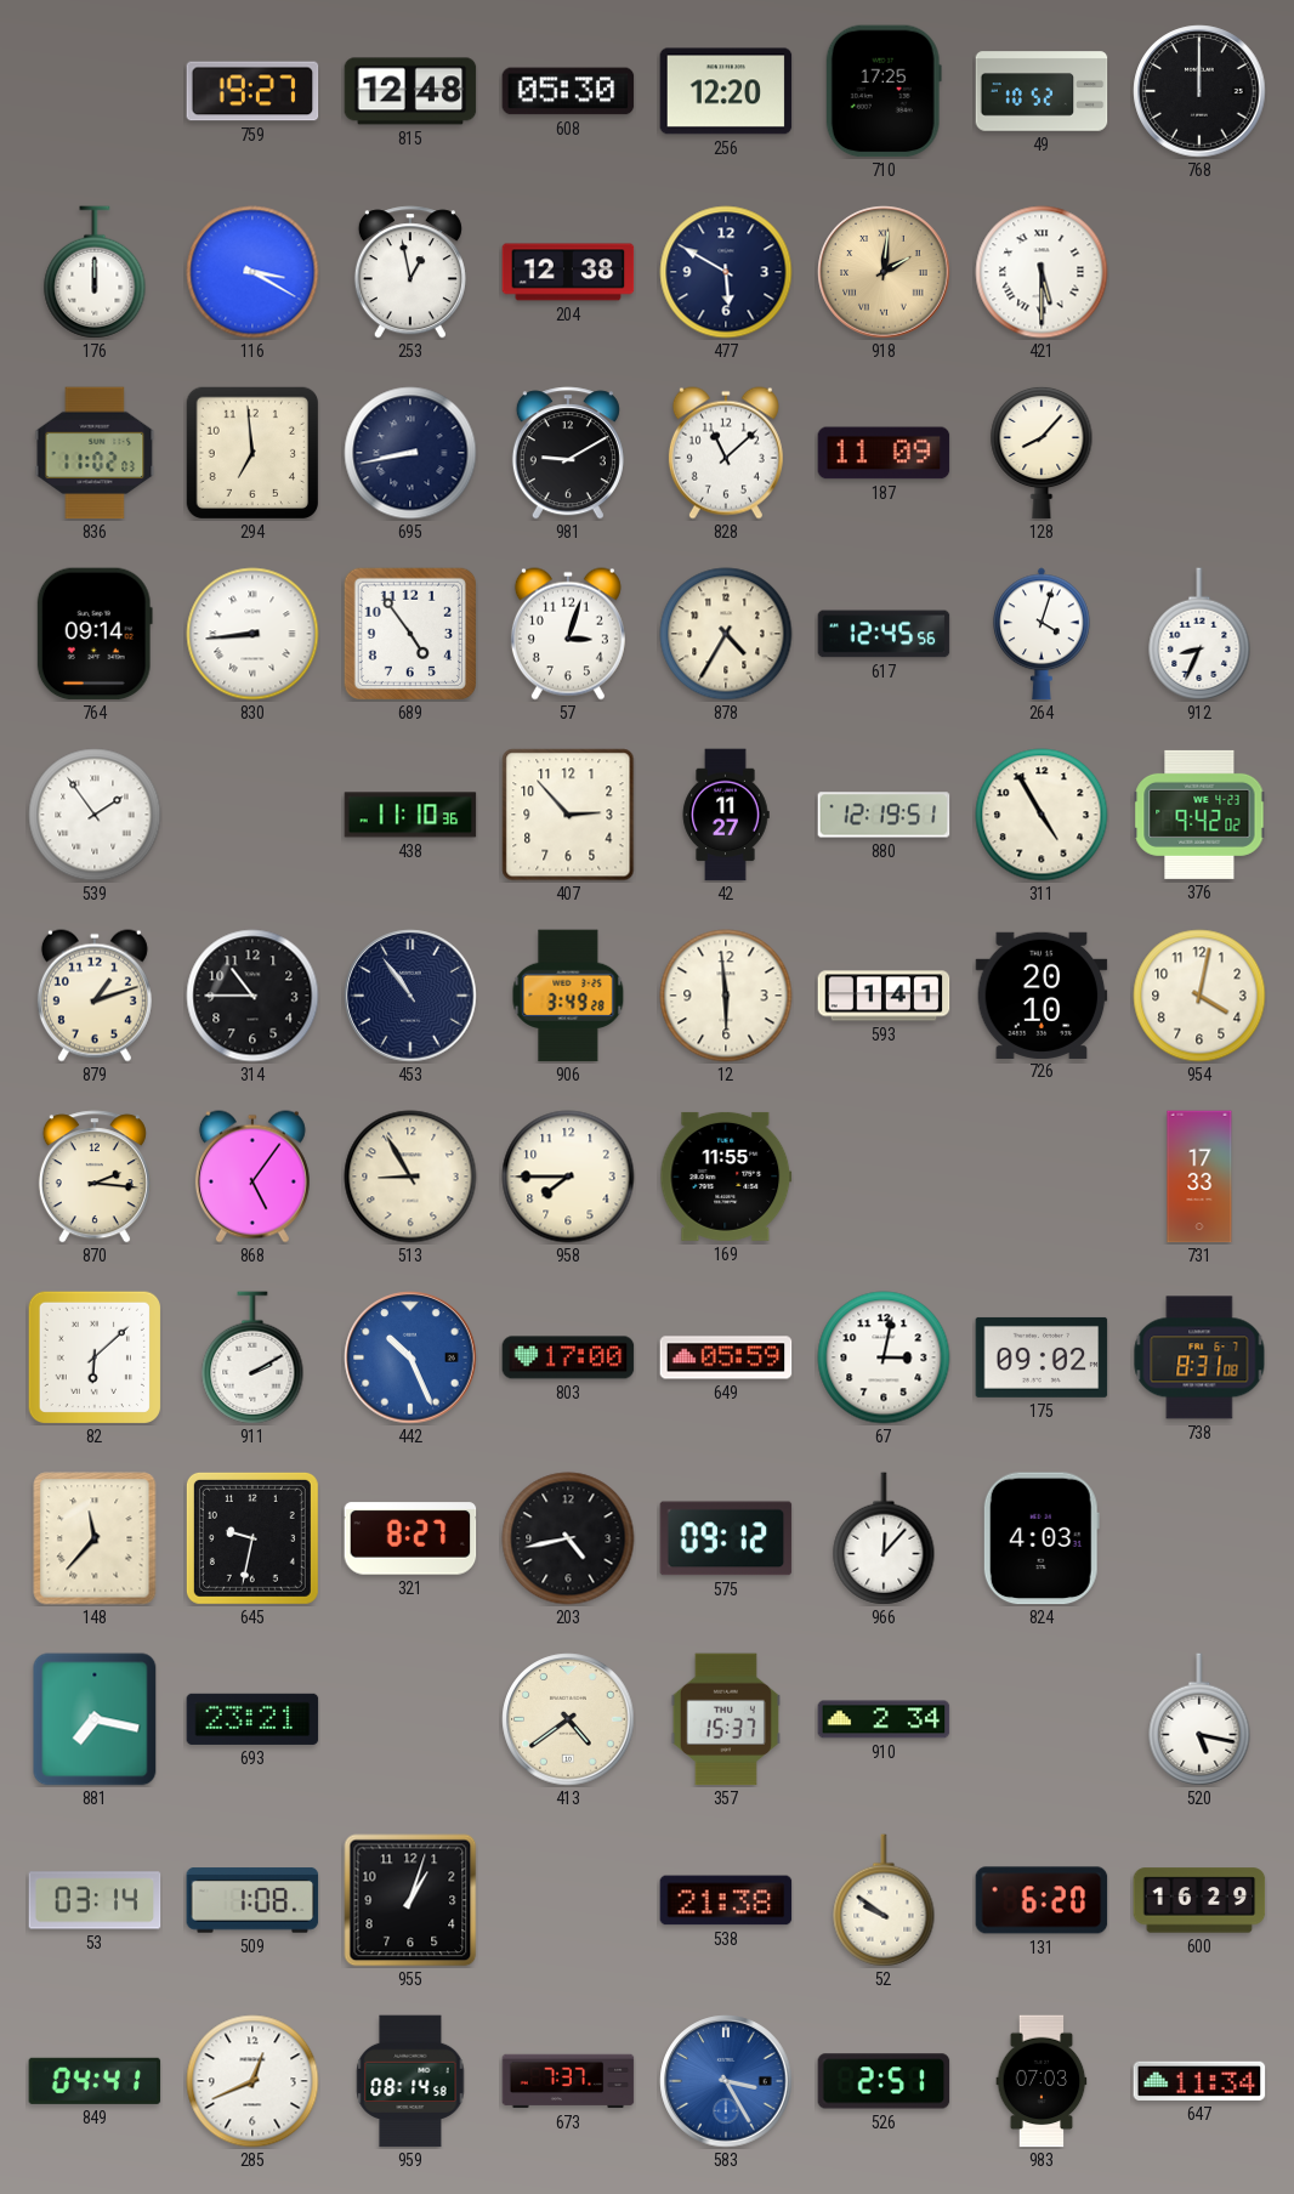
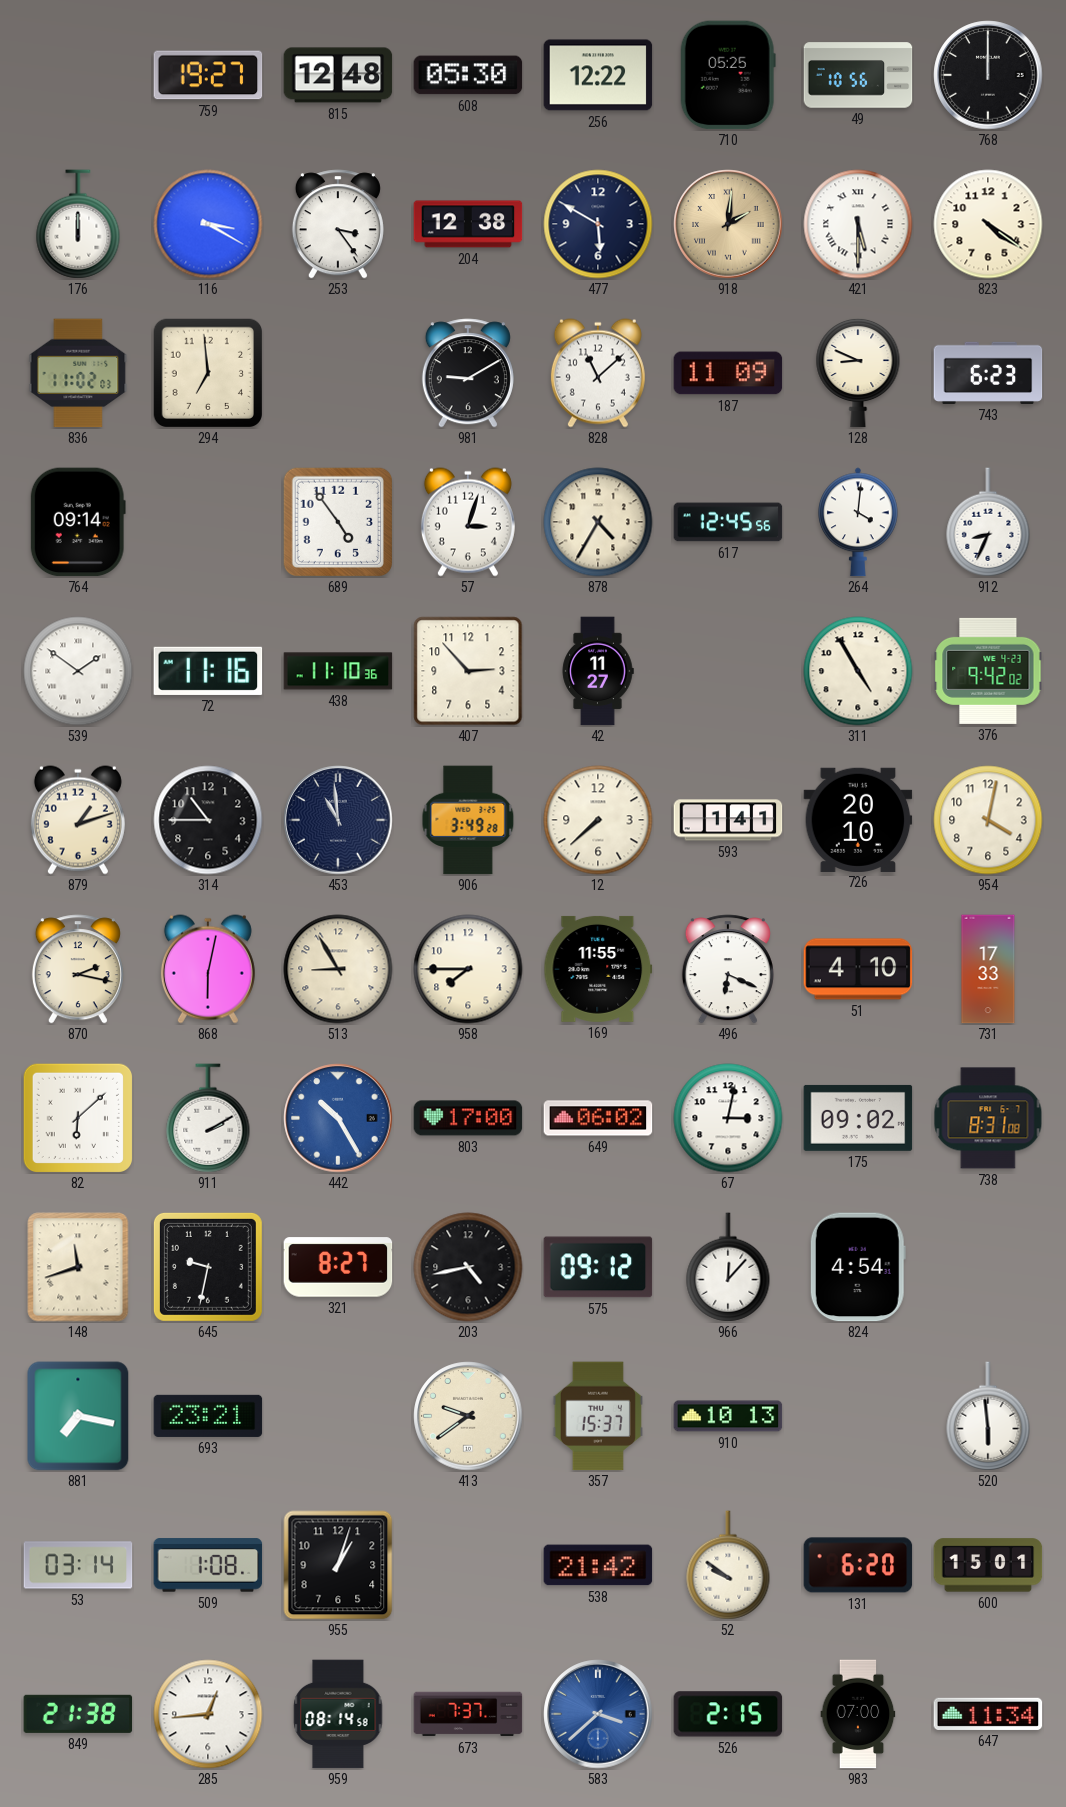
256: 12:20 -> 12:22 (598, 75)
710: 17:25 -> 05:25 (728, 75)
49: 10:52 -> 10:56 (858, 75)
253: 12:58 -> 3:24 (338, 224)
823: none -> 4:21 (988, 224)
695: 8:43 -> none (410, 453)
128: 8:07 -> 8:49 (858, 373)
743: none -> 6:23 (988, 373)
830: 8:44 -> none (252, 634)
264: 4:03 -> 4:01 (859, 522)
539: 1:54 -> 1:51 (78, 671)
72: none -> 11:16 (208, 671)
880: 12:19 -> none (884, 815)
453: 10:54 -> 10:59 (338, 820)
12: 5:59 -> 7:38 (598, 820)
870: 2:16 -> 2:17 (78, 969)
868: 5:06 -> 6:02 (208, 969)
496: none -> 6:19 (728, 969)
51: none -> 4:10 (858, 969)
442: 10:26 -> 10:25 (338, 1118)
649: 05:59 -> 06:02 (598, 1118)
148: 11:37 -> 11:42 (78, 1267)
824: 4:03 -> 4:54 (858, 1267)
413: 4:39 -> 9:39 (468, 1416)
910: 2:34 -> 10:13 (728, 1416)
520: 5:17 -> 5:59 (988, 1416)
538: 21:38 -> 21:42 (598, 1565)
600: 16:29 -> 15:01 (988, 1565)
849: 04:41 -> 21:38 (78, 1714)
285: 12:41 -> 12:44 (208, 1714)
583: 3:25 -> 3:38 (598, 1714)
526: 2:51 -> 2:15 (728, 1714)
983: 07:03 -> 07:00 (858, 1714)
